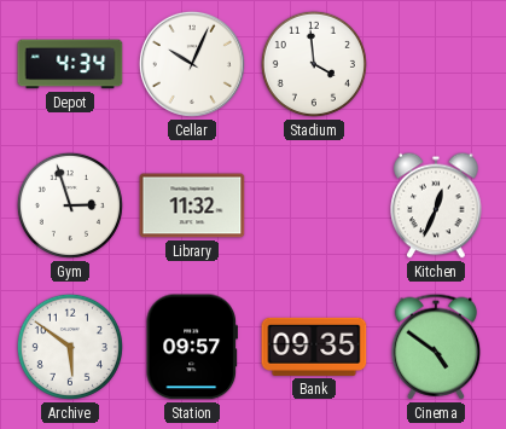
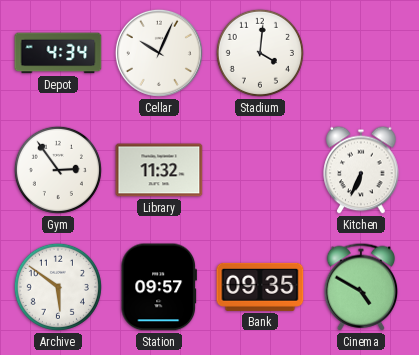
Stadium: 3:59 -> 4:01 (260, 53)
Gym: 2:57 -> 2:54 (58, 170)
Kitchen: 12:34 -> 6:34 (361, 170)
Cinema: 4:51 -> 4:50 (361, 287)
